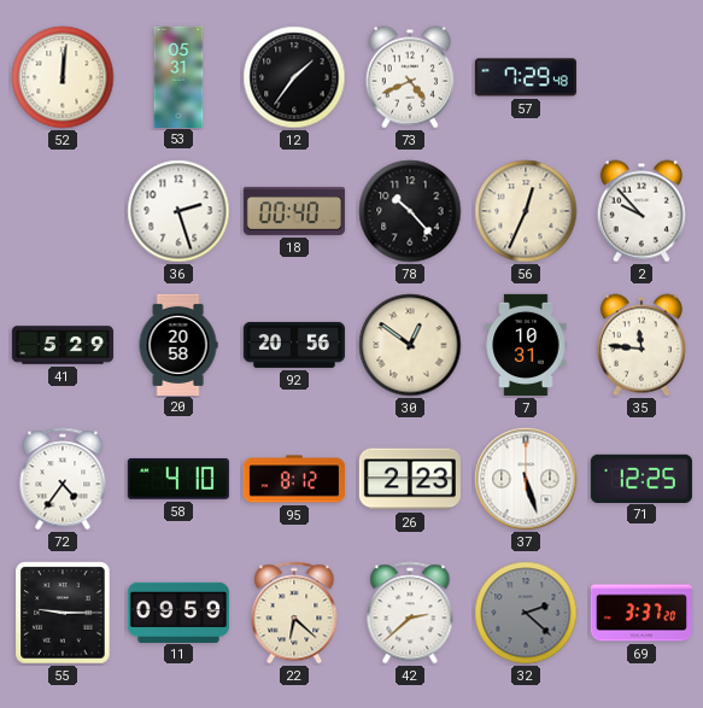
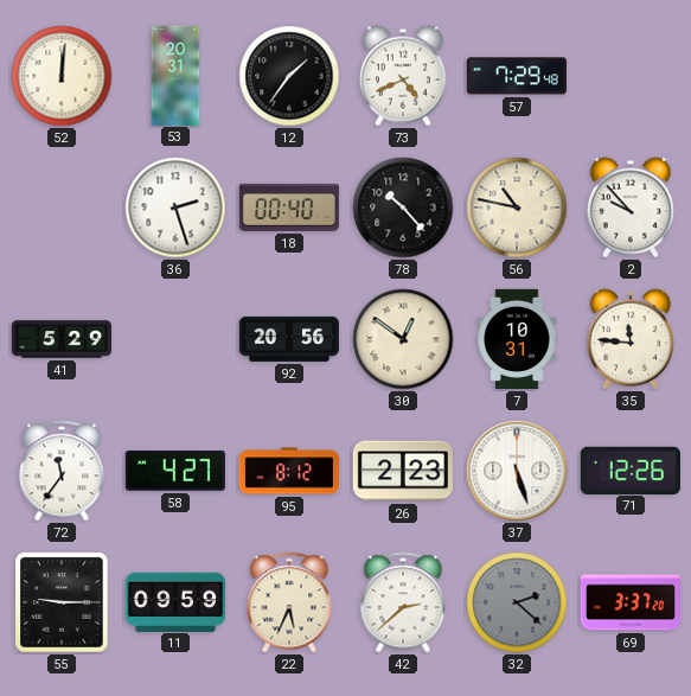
53: 05:31 -> 20:31 (175, 75)
56: 12:34 -> 10:47 (517, 207)
20: 20:58 -> none (178, 344)
72: 4:36 -> 11:36 (62, 471)
58: 4:10 -> 4:27 (175, 471)
71: 12:25 -> 12:26 (631, 470)
22: 6:22 -> 5:34 (289, 602)
